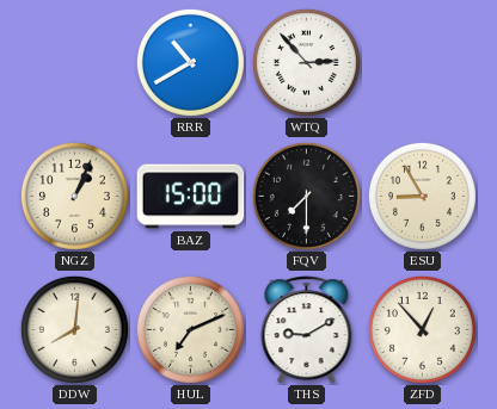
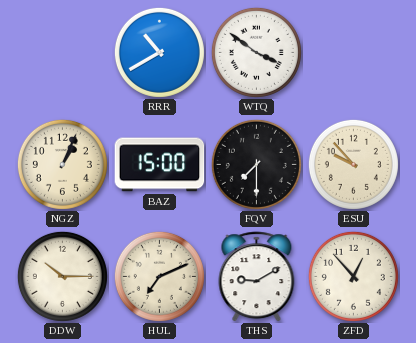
WTQ: 2:53 -> 3:51 (256, 52)
ESU: 8:55 -> 9:53 (353, 164)
DDW: 8:01 -> 10:15 (62, 276)
